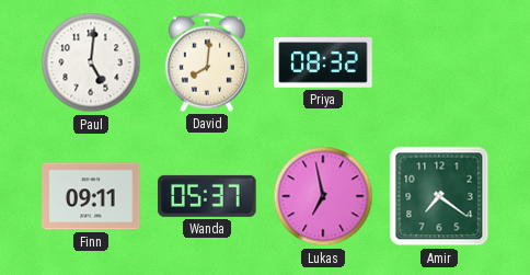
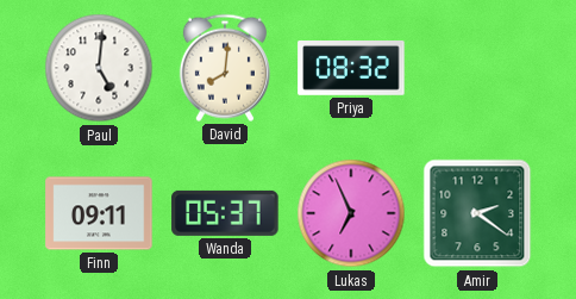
Lukas: 6:58 -> 6:56 (351, 213)
Amir: 7:21 -> 2:21 (477, 213)
